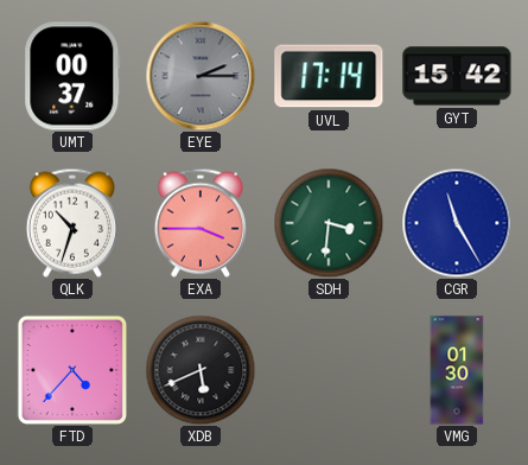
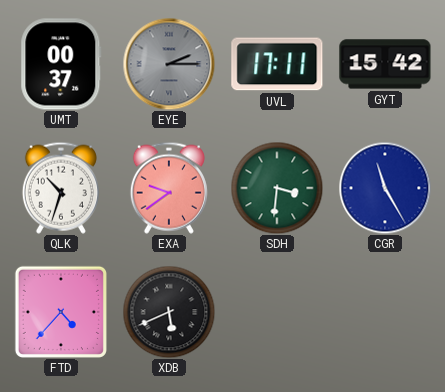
UVL: 17:14 -> 17:11 (277, 64)
EXA: 3:45 -> 9:39 (169, 188)
VMG: 01:30 -> none (457, 370)
